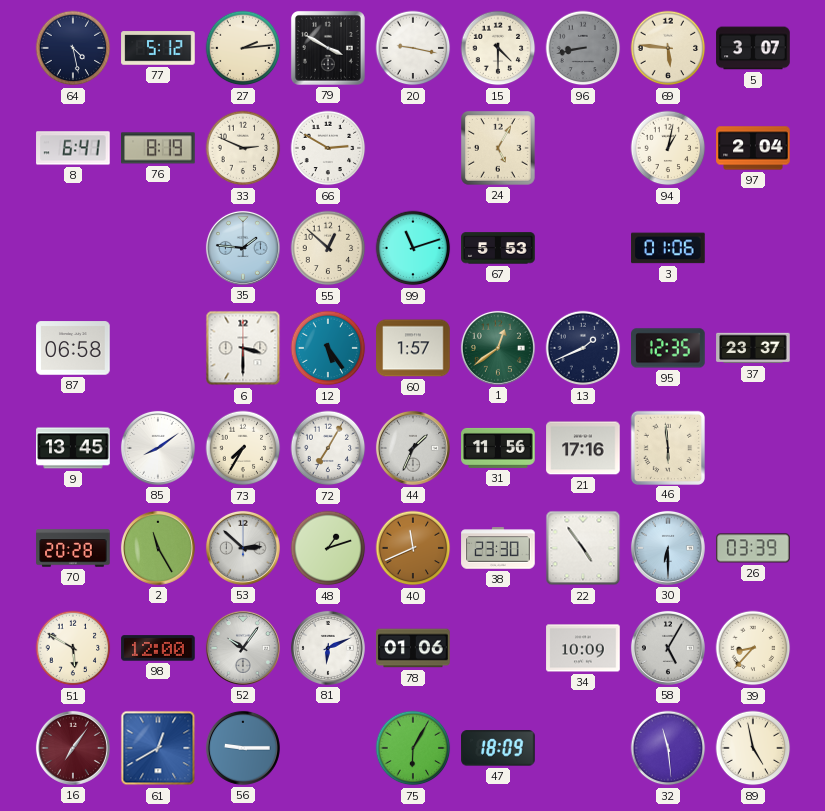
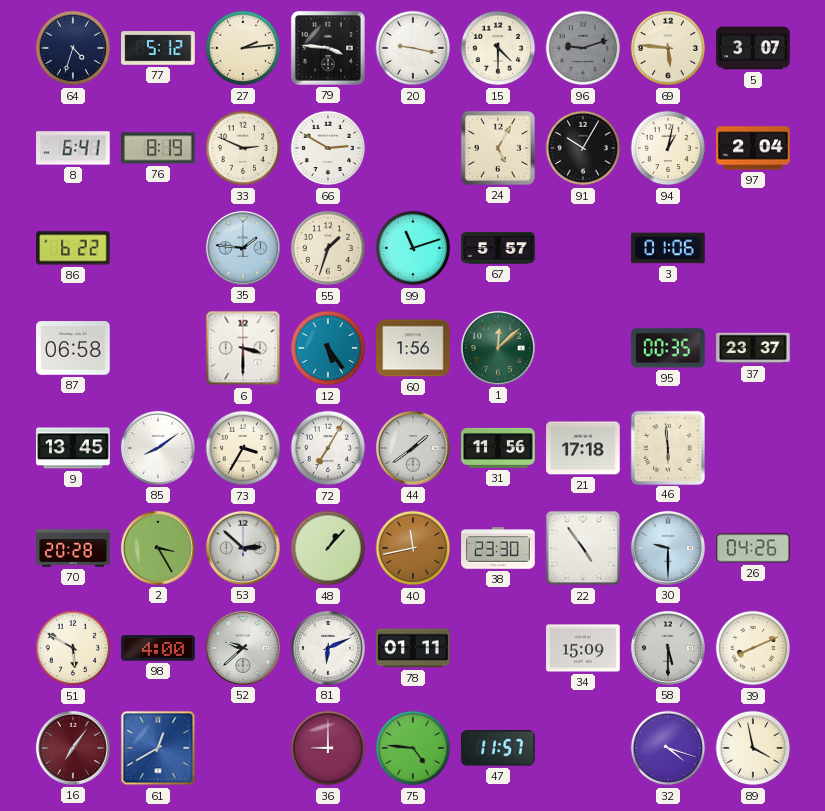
64: 4:28 -> 4:33 (73, 48)
79: 3:50 -> 3:46 (328, 48)
96: 8:43 -> 9:12 (583, 48)
91: none -> 10:05 (583, 148)
86: none -> 6:22 (73, 248)
55: 12:52 -> 1:33 (328, 248)
67: 5:53 -> 5:57 (498, 248)
60: 1:57 -> 1:56 (413, 348)
1: 12:39 -> 12:08 (498, 348)
13: 1:41 -> none (583, 348)
95: 12:35 -> 00:35 (668, 348)
73: 7:35 -> 3:35 (243, 448)
44: 1:34 -> 1:39 (413, 448)
21: 17:16 -> 17:18 (583, 448)
2: 11:25 -> 3:25 (158, 548)
48: 1:12 -> 1:07 (328, 548)
40: 11:41 -> 11:43 (413, 548)
30: 6:30 -> 9:30 (668, 548)
26: 03:39 -> 04:26 (753, 548)
98: 12:00 -> 4:00 (158, 648)
52: 10:06 -> 9:38 (243, 648)
78: 01:06 -> 01:11 (413, 648)
34: 10:09 -> 15:09 (583, 648)
58: 5:05 -> 5:30 (668, 648)
39: 8:37 -> 8:11 (753, 648)
56: 9:15 -> none (243, 748)
36: none -> 9:00 (328, 748)
75: 6:05 -> 4:46 (413, 748)
47: 18:09 -> 11:57 (498, 748)
32: 11:29 -> 4:18 (668, 748)
89: 4:58 -> 3:58 (753, 748)
